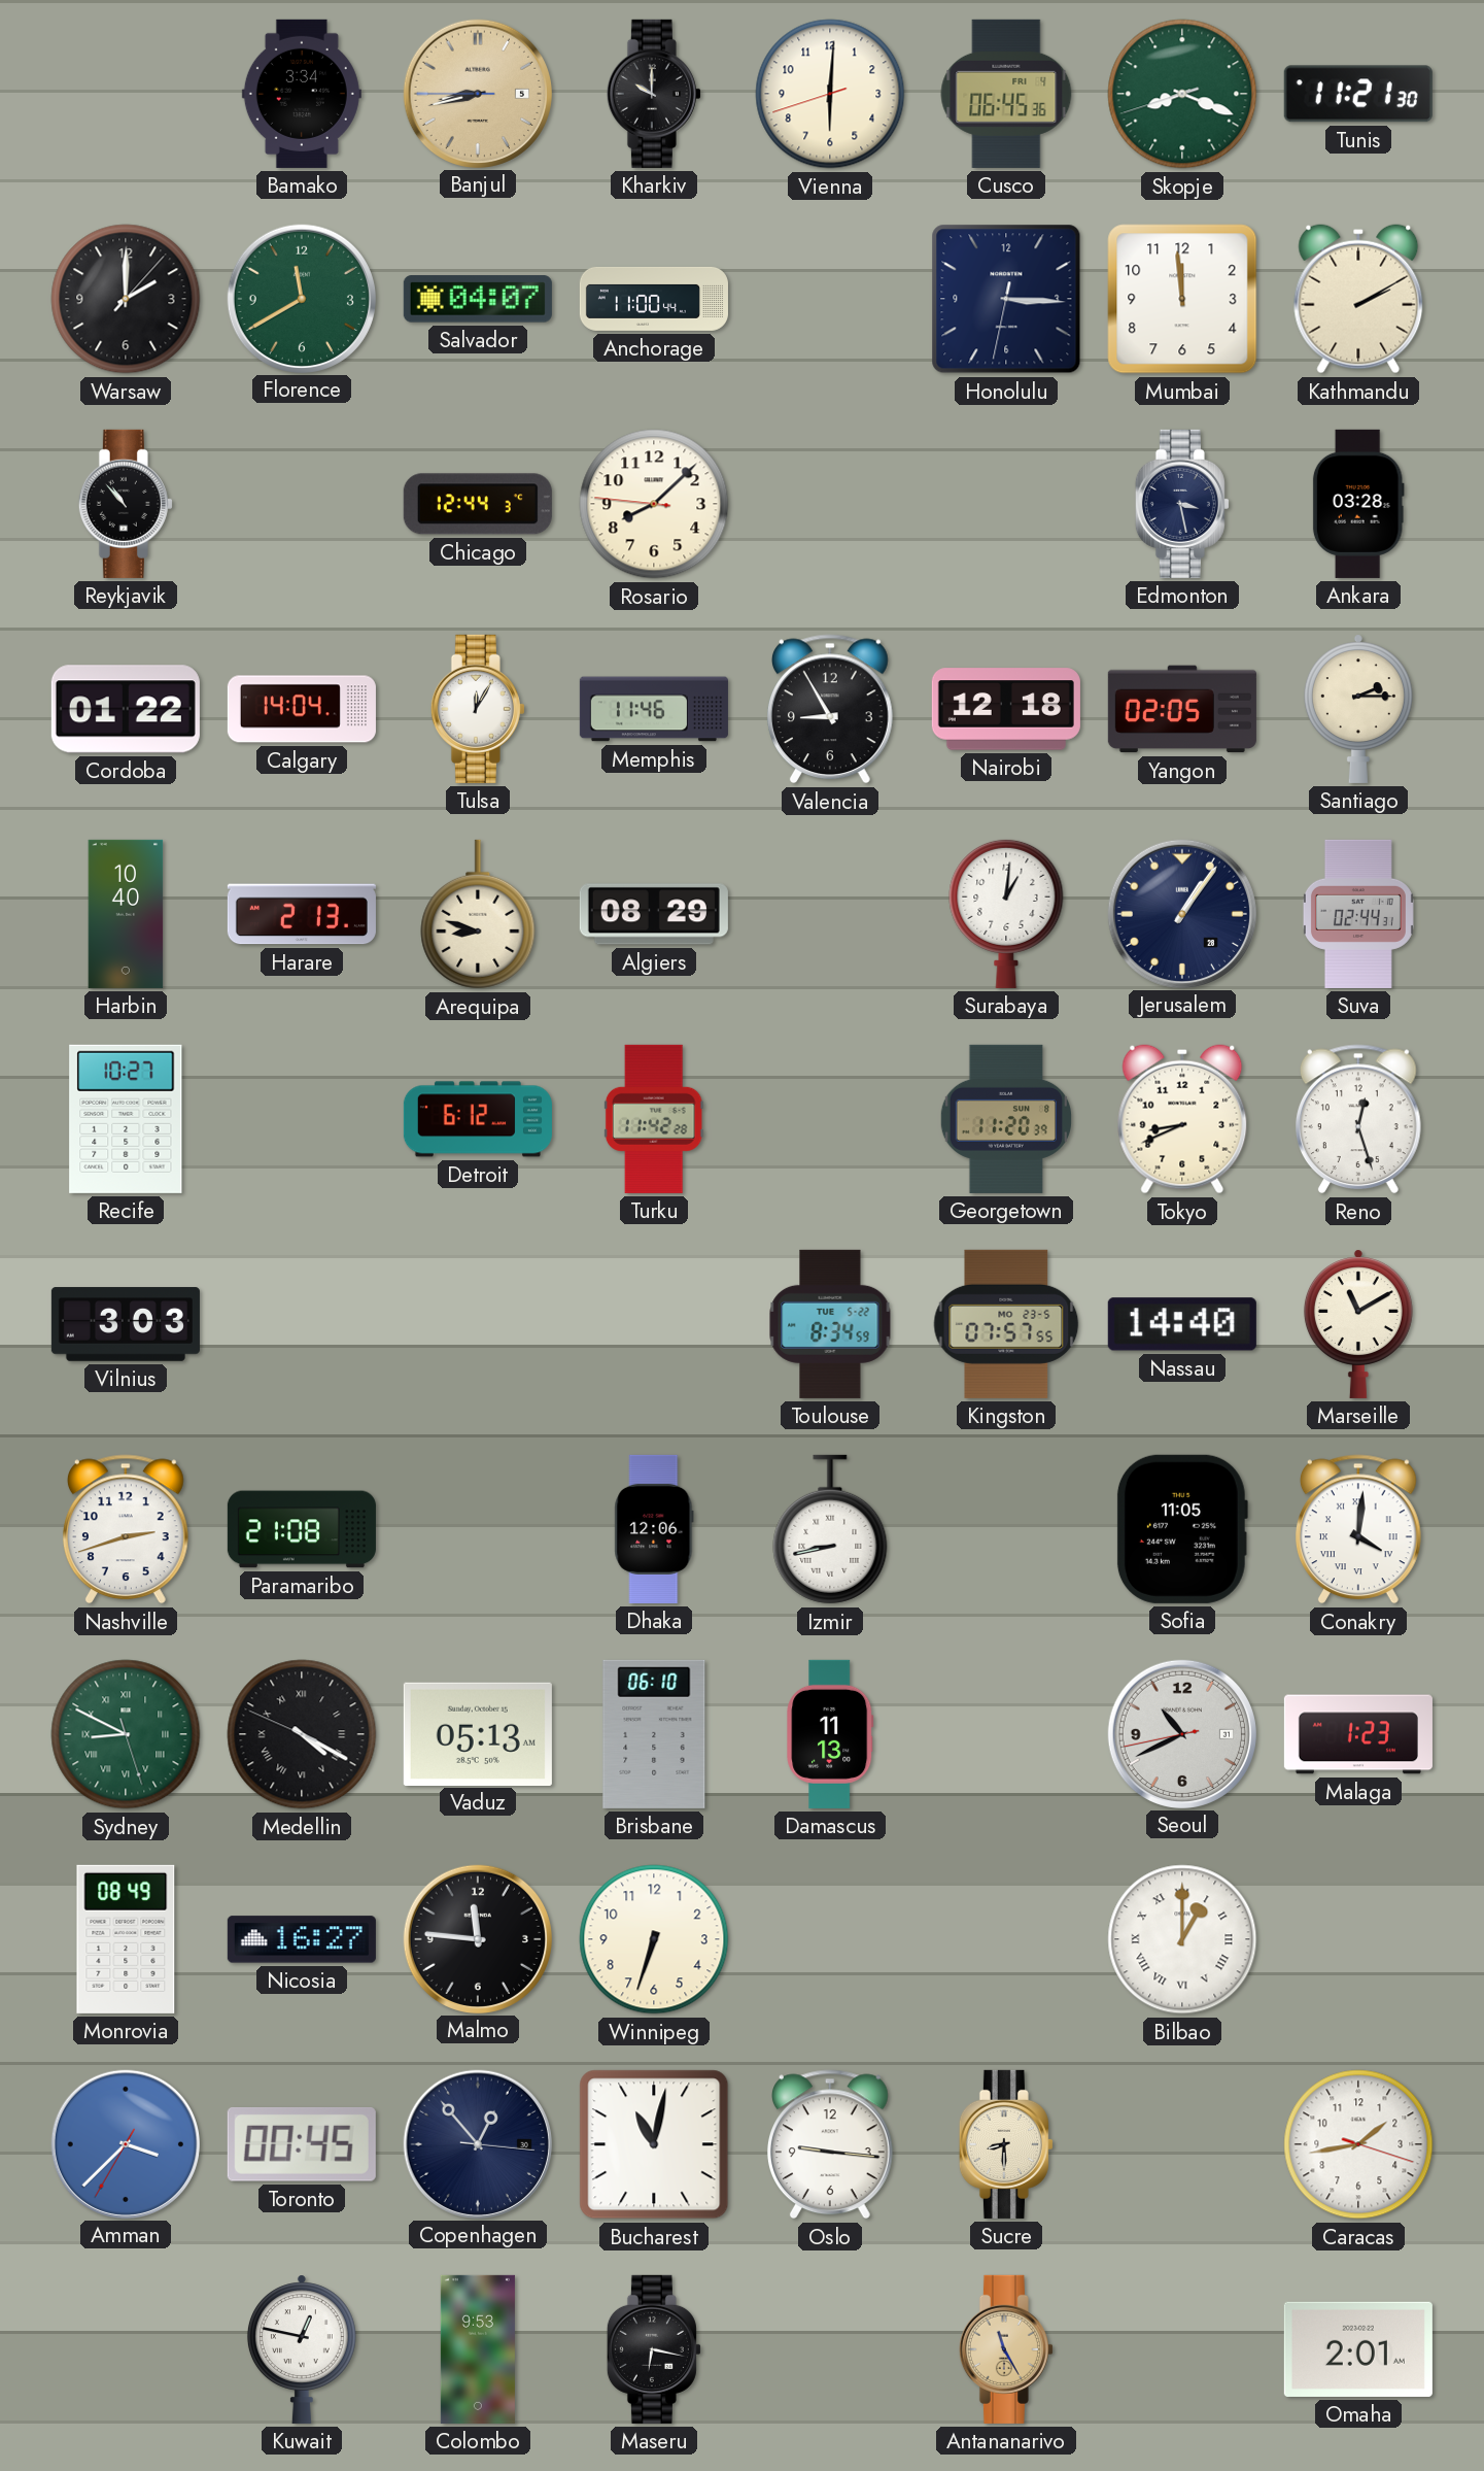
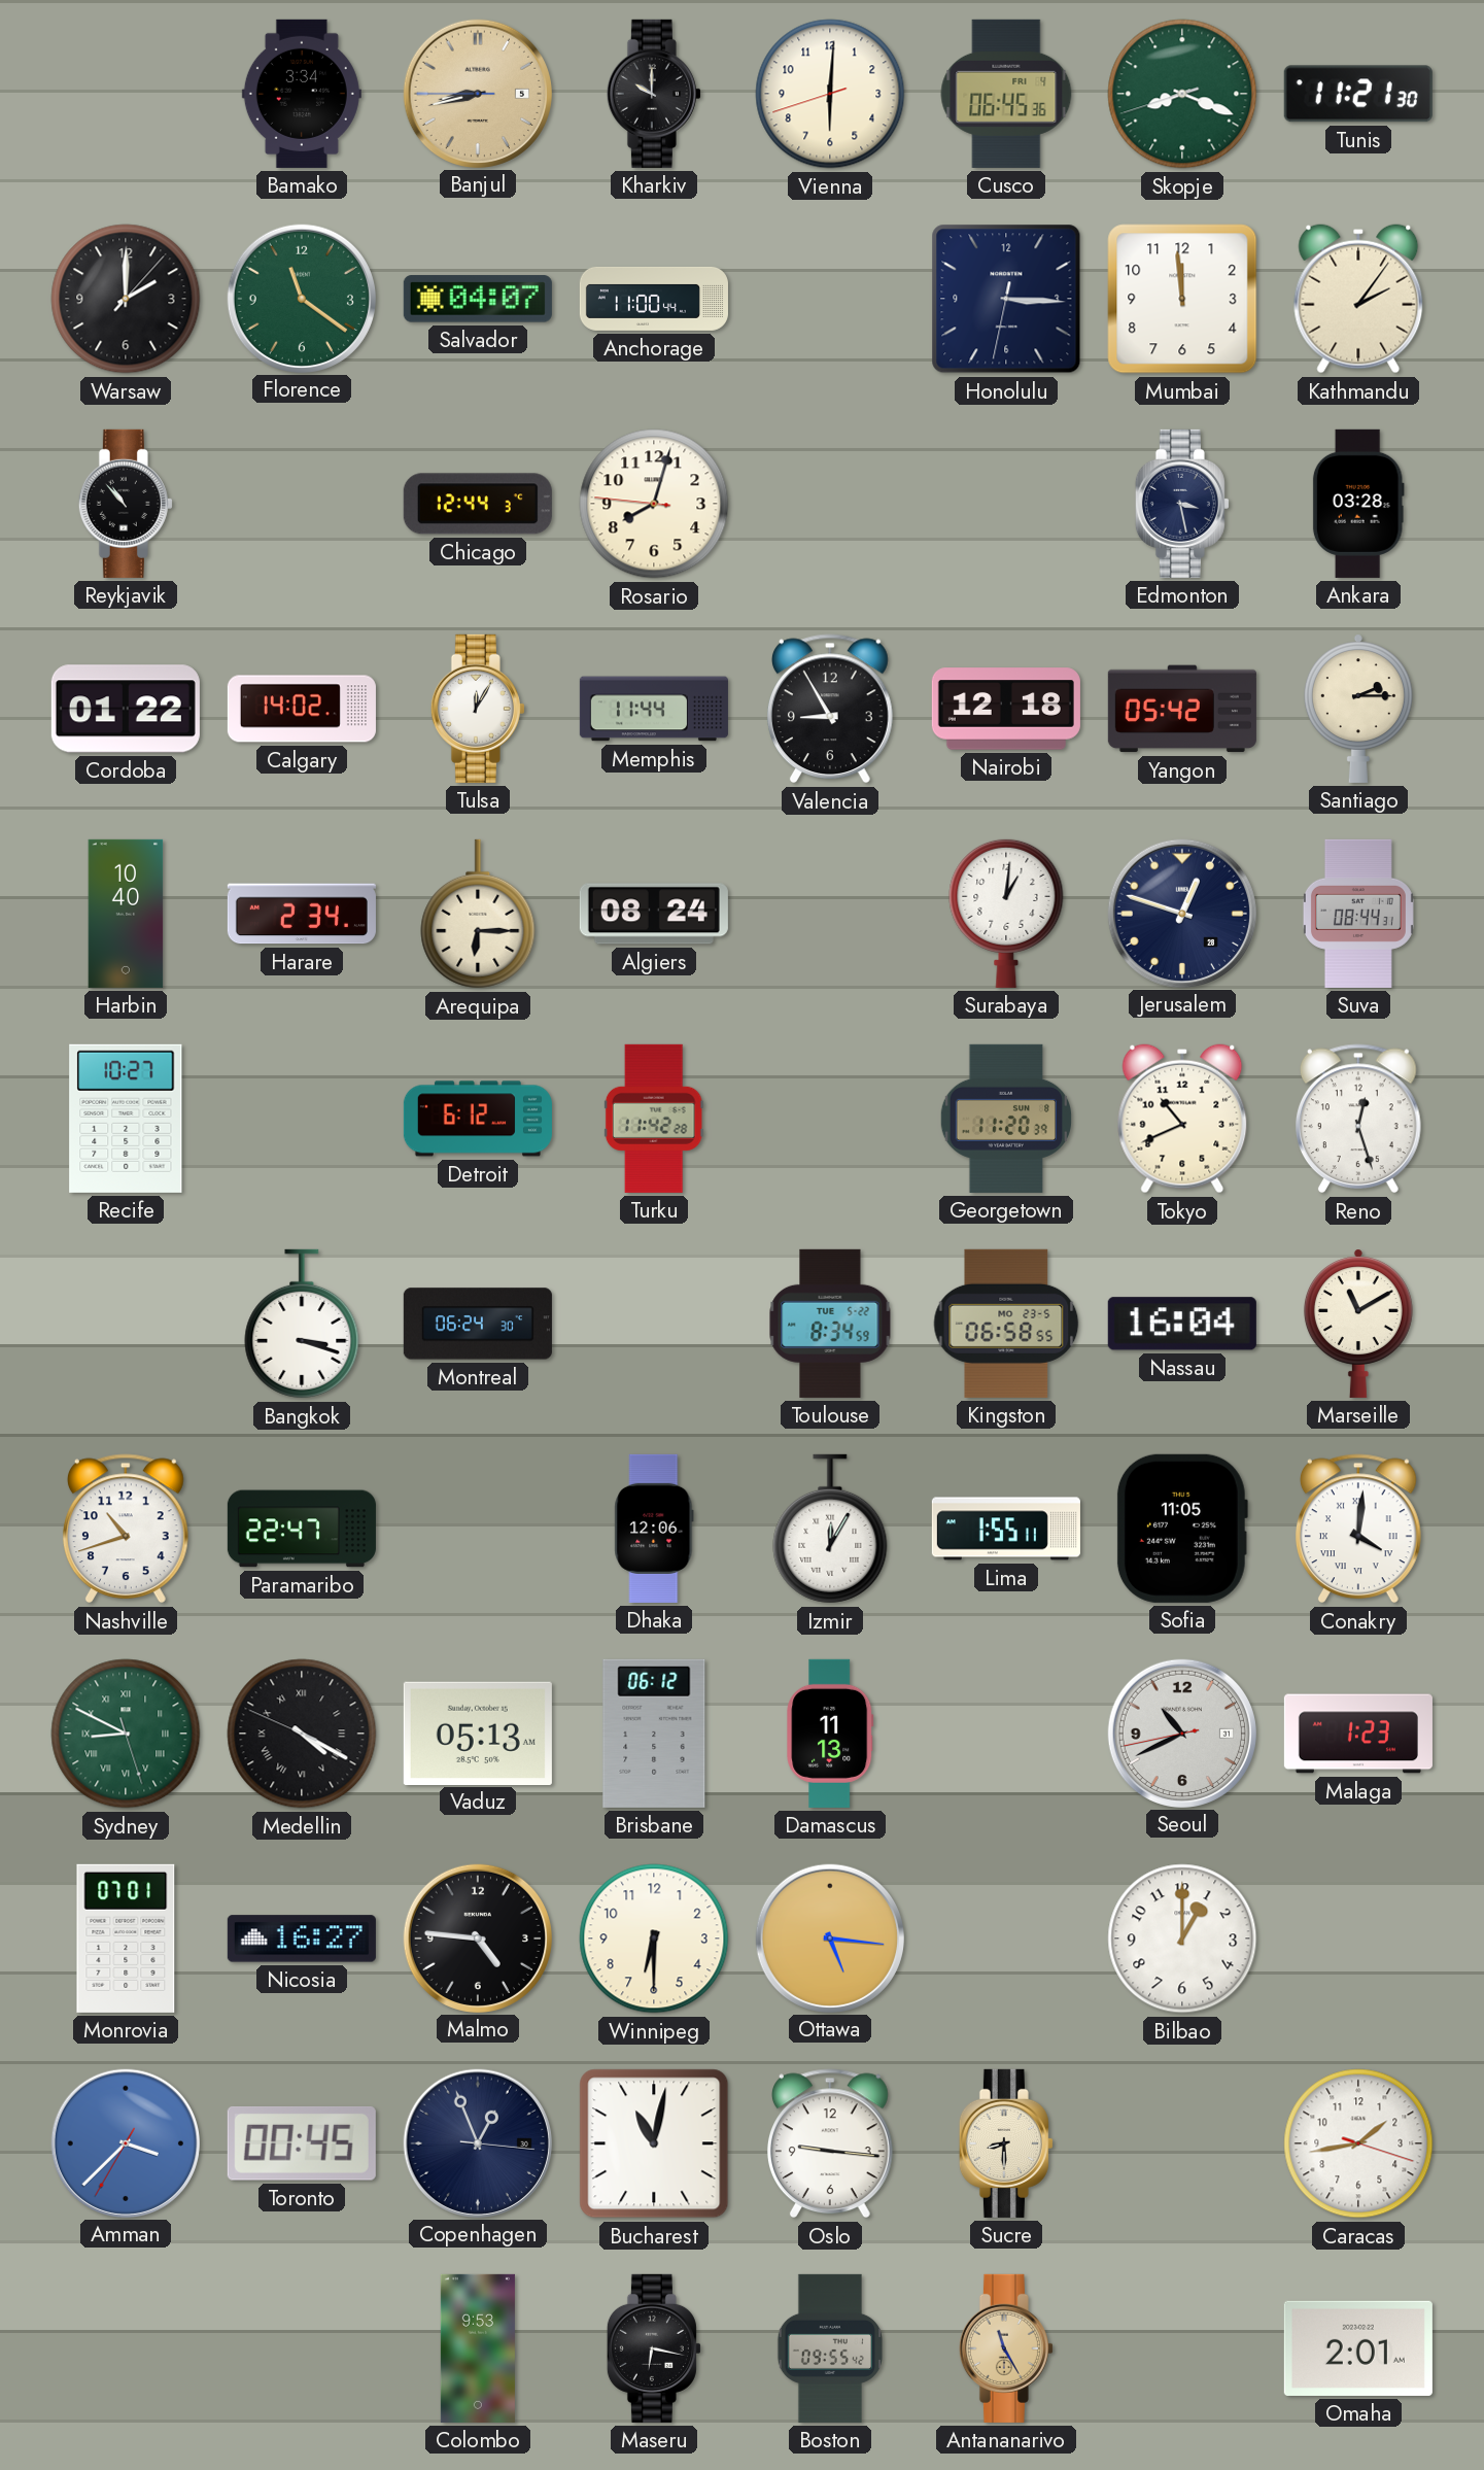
Florence: 11:40 -> 11:21 (301, 298)
Kathmandu: 2:10 -> 2:06 (1358, 299)
Rosario: 8:07 -> 8:02 (654, 504)
Calgary: 14:04 -> 14:02 (302, 709)
Memphis: 11:46 -> 11:44 (654, 709)
Yangon: 02:05 -> 05:42 (1182, 709)
Harare: 2:13 -> 2:34 (302, 914)
Arequipa: 8:48 -> 6:15 (478, 914)
Algiers: 08:29 -> 08:24 (654, 914)
Jerusalem: 1:06 -> 12:48 (1181, 913)
Suva: 02:44 -> 08:44 (1358, 914)
Tokyo: 8:41 -> 10:41 (1182, 1119)
Vilnius: 3:03 -> none (126, 1324)
Bangkok: none -> 3:18 (302, 1324)
Montreal: none -> 06:24 (478, 1324)
Kingston: 07:57 -> 06:58 (1006, 1324)
Nassau: 14:40 -> 16:04 (1182, 1324)
Nashville: 2:42 -> 10:42 (126, 1529)
Paramaribo: 21:08 -> 22:47 (302, 1529)
Izmir: 8:43 -> 12:05 (830, 1529)
Lima: none -> 1:55 (1006, 1529)
Brisbane: 06:10 -> 06:12 (654, 1734)
Monrovia: 08:49 -> 07:01 (126, 1939)
Malmo: 11:46 -> 4:46 (477, 1937)
Winnipeg: 6:33 -> 6:30 (654, 1939)
Ottawa: none -> 5:16 (829, 1937)
Bilbao numerals: Roman -> Arabic (1182, 1939)
Copenhagen: 12:53 -> 12:56 (477, 2142)
Kuwait: 12:47 -> none (302, 2349)
Boston: none -> 09:55 (829, 2348)
